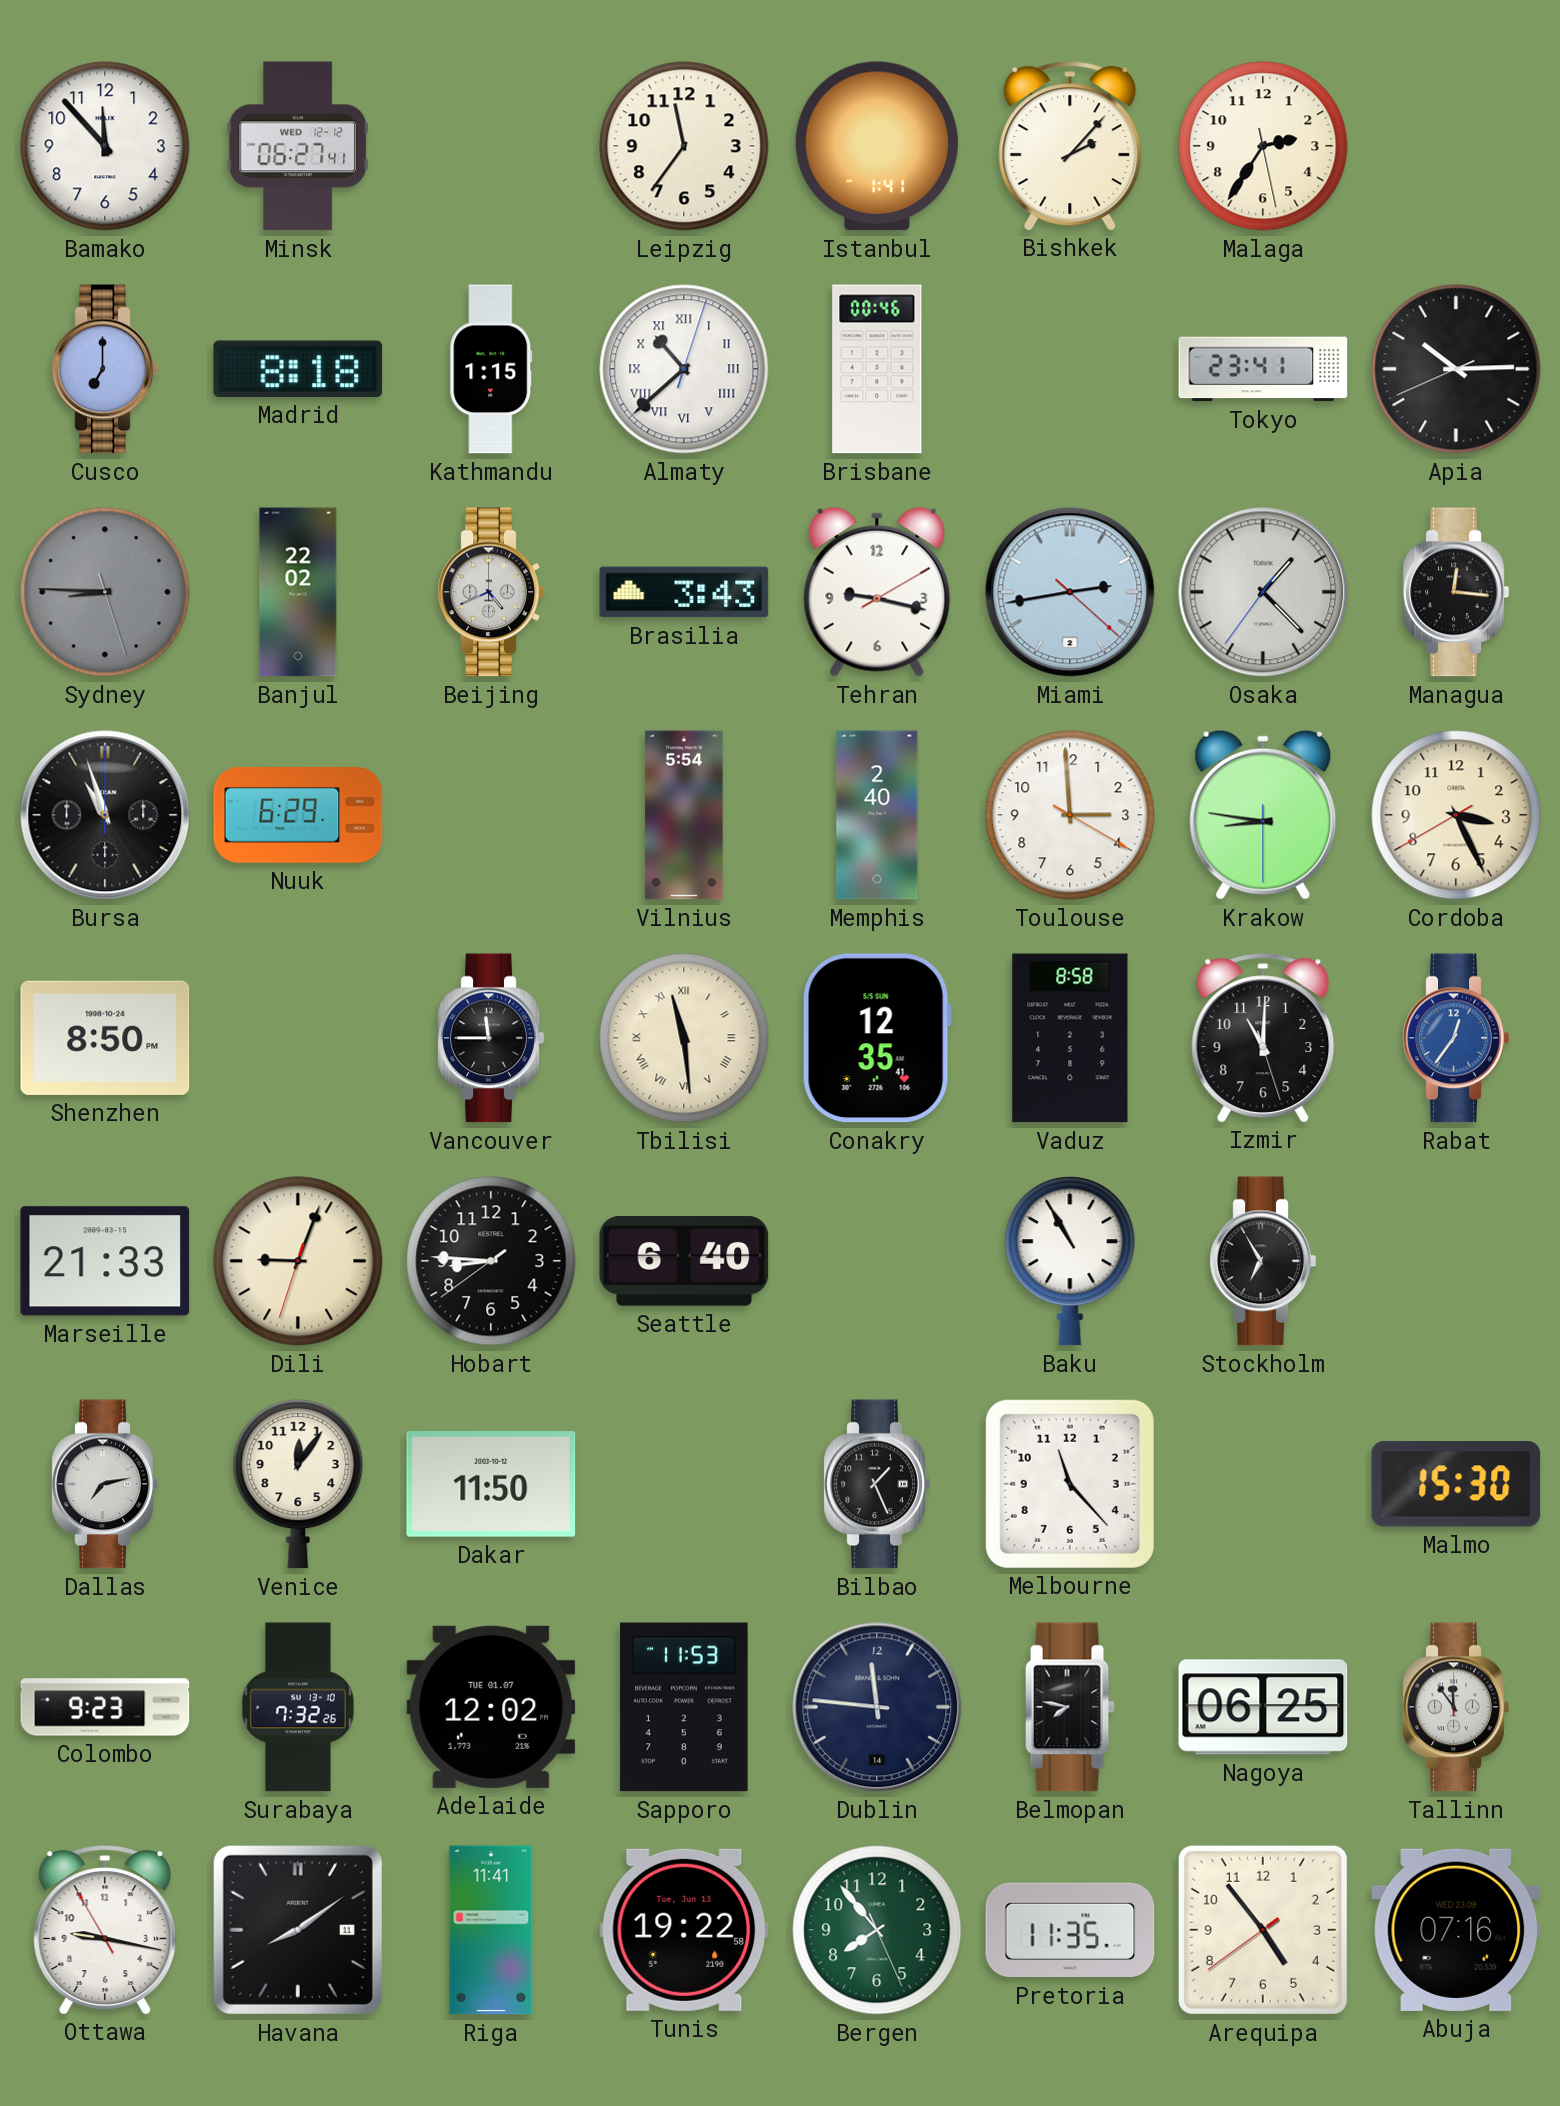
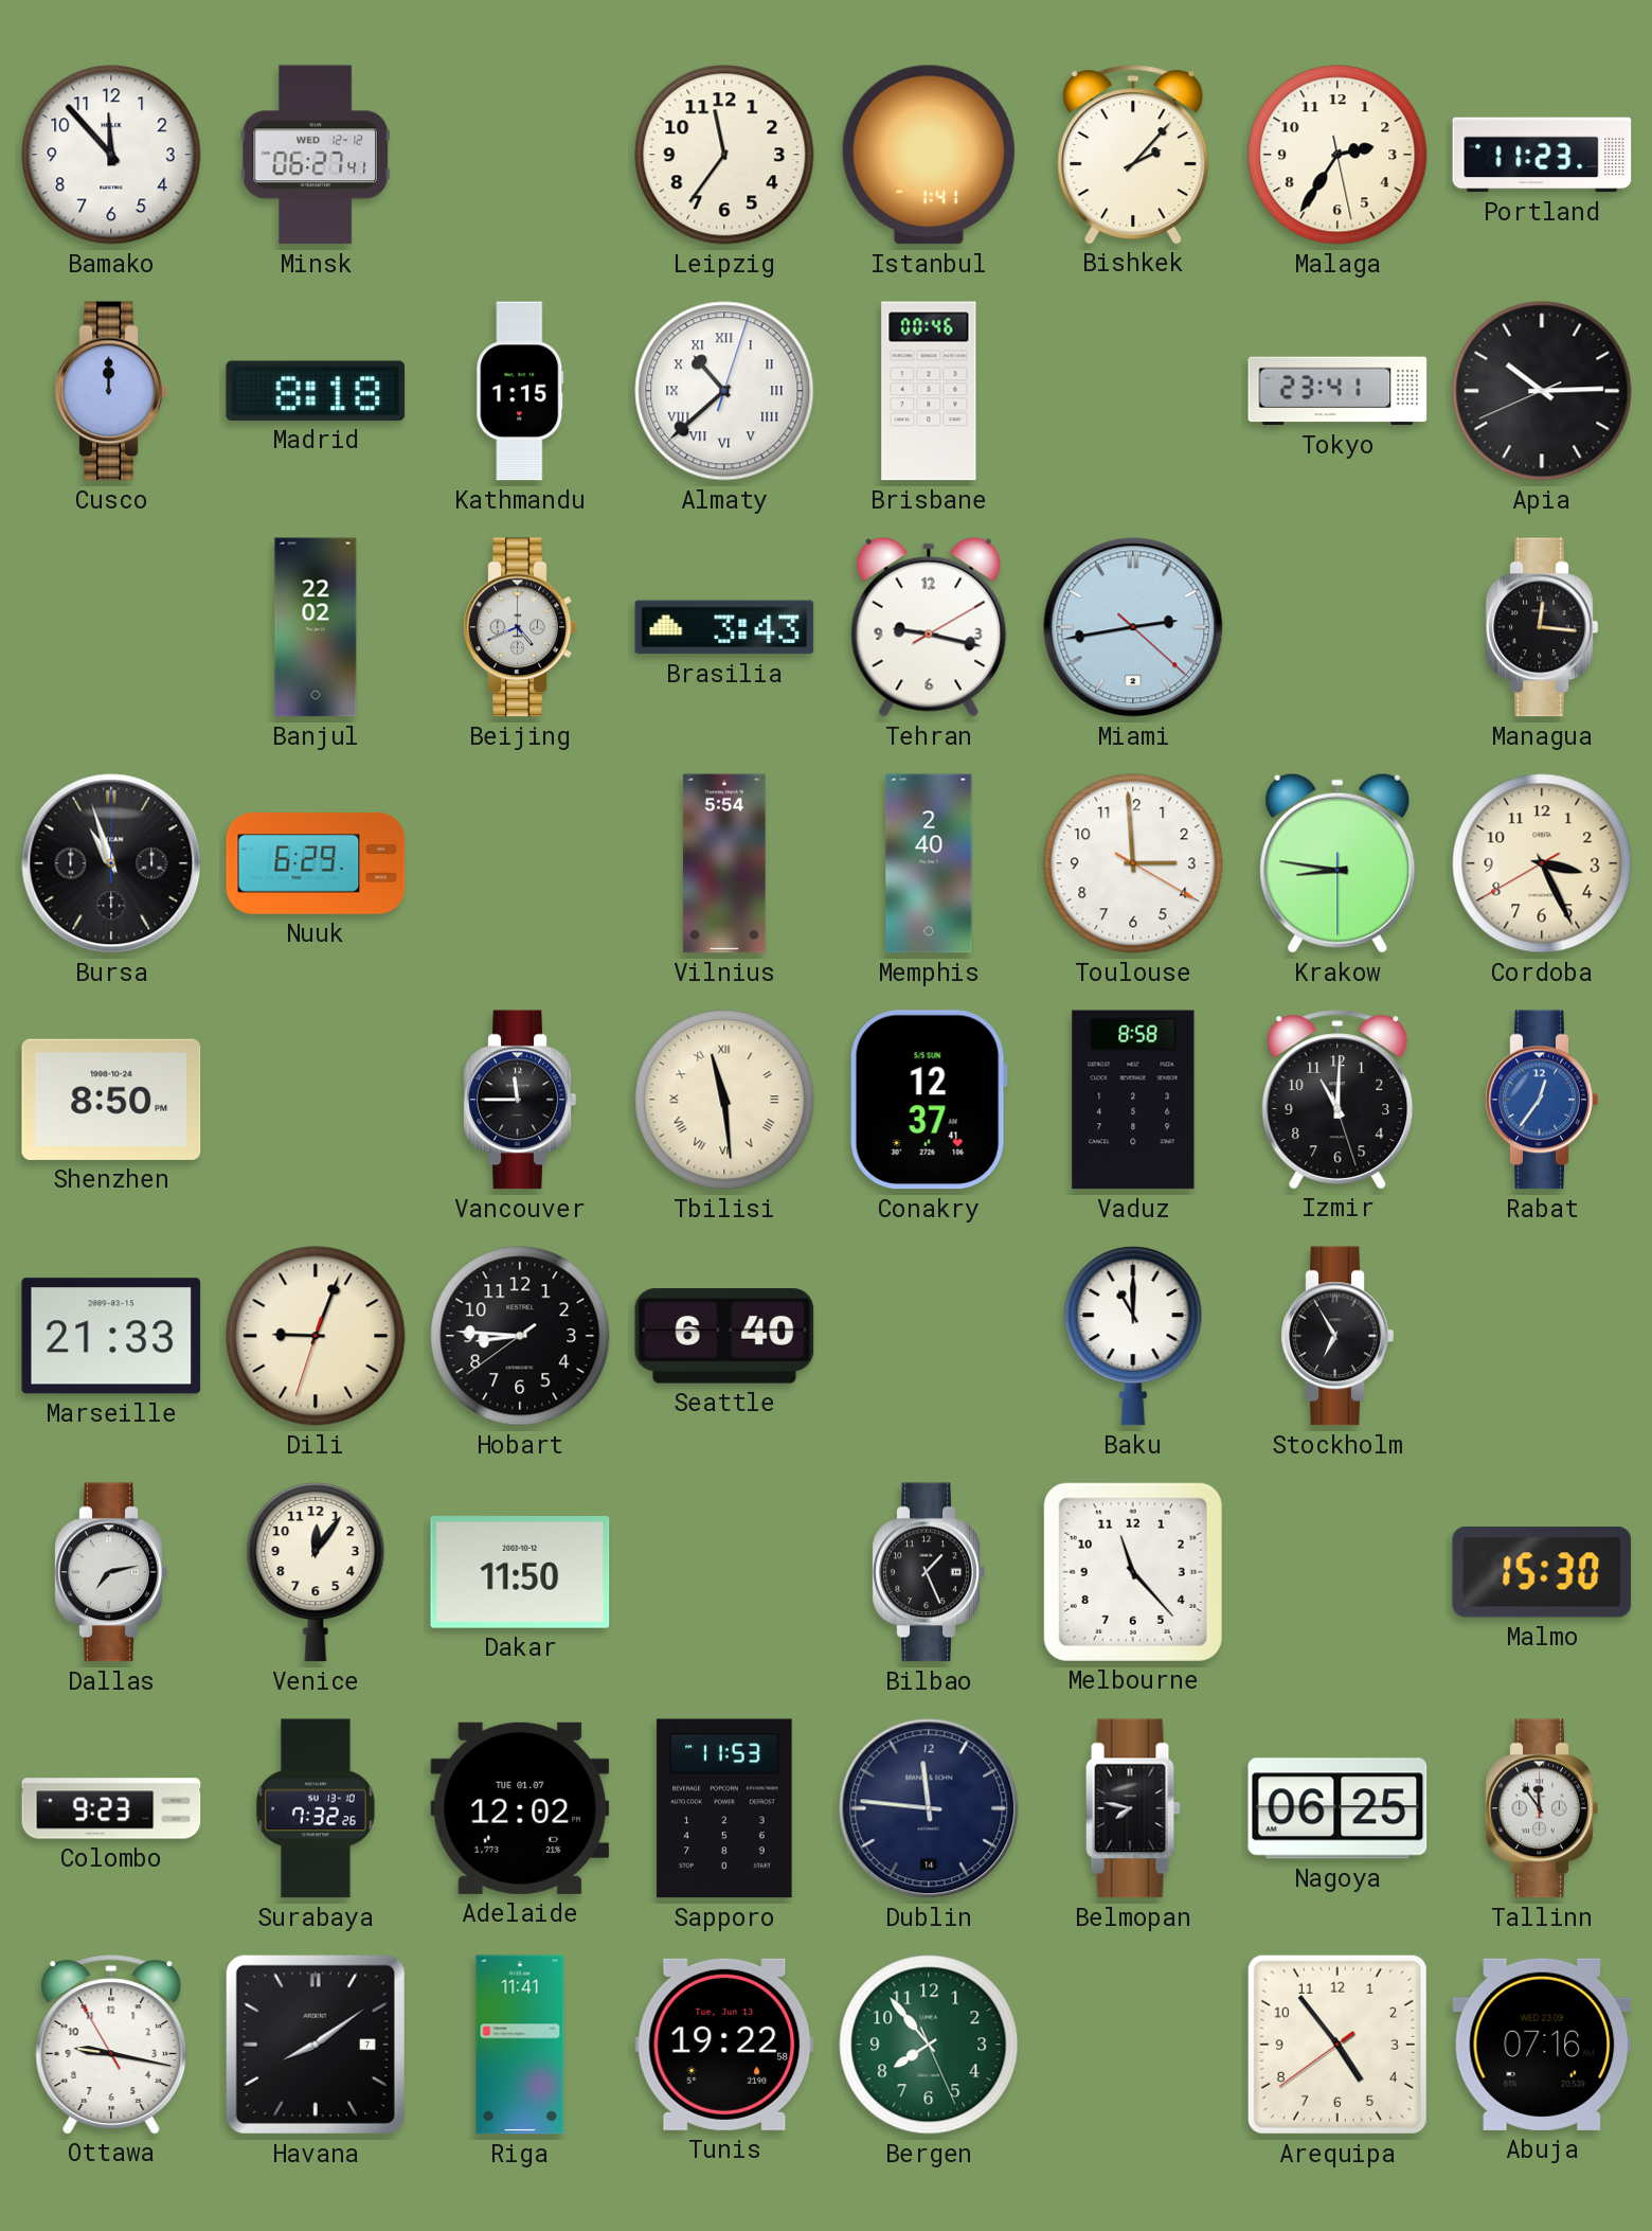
Portland: none -> 11:23 (1542, 155)
Cusco: 7:00 -> 12:00 (111, 391)
Sydney: 8:45 -> none (105, 592)
Osaka: 1:22 -> none (1263, 592)
Conakry: 12:35 -> 12:37 (929, 1100)
Baku: 10:55 -> 11:00 (1133, 1336)
Havana date: 11 -> 7 (316, 2045)
Pretoria: 11:35 -> none (1070, 1930)
